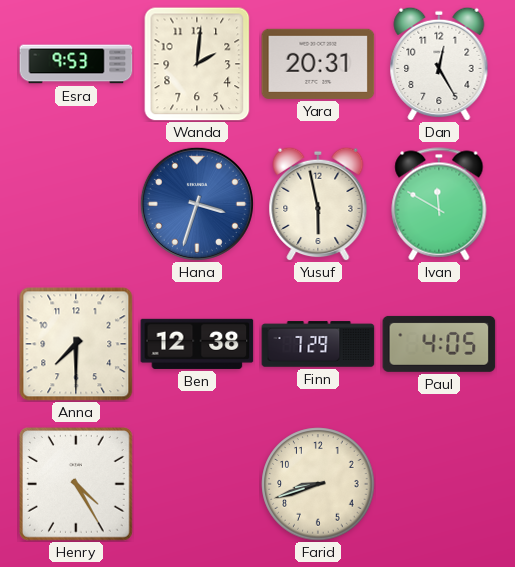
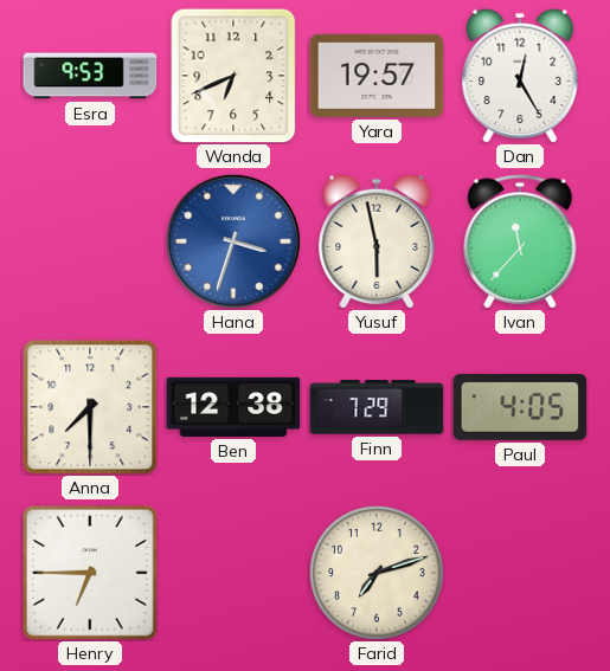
Wanda: 2:01 -> 6:41 (233, 76)
Yara: 20:31 -> 19:57 (377, 76)
Ivan: 11:50 -> 11:37 (520, 241)
Henry: 4:25 -> 6:45 (90, 573)
Farid: 8:42 -> 7:12 (377, 573)
